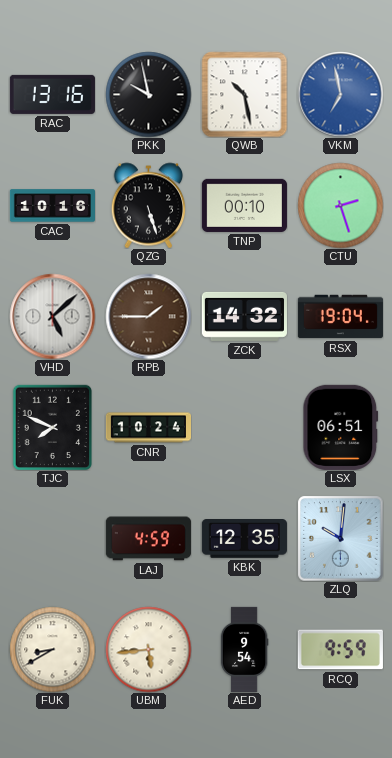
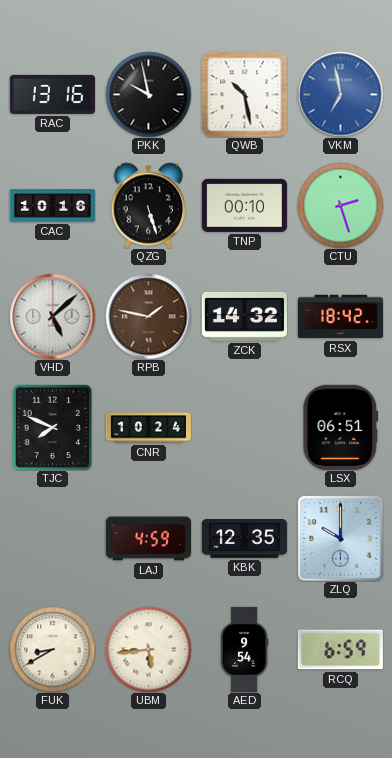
RPB: 1:45 -> 1:47 (148, 316)
RSX: 19:04 -> 18:42 (340, 317)
ZLQ: 10:01 -> 10:00 (340, 538)
RCQ: 9:59 -> 6:59 (340, 650)
